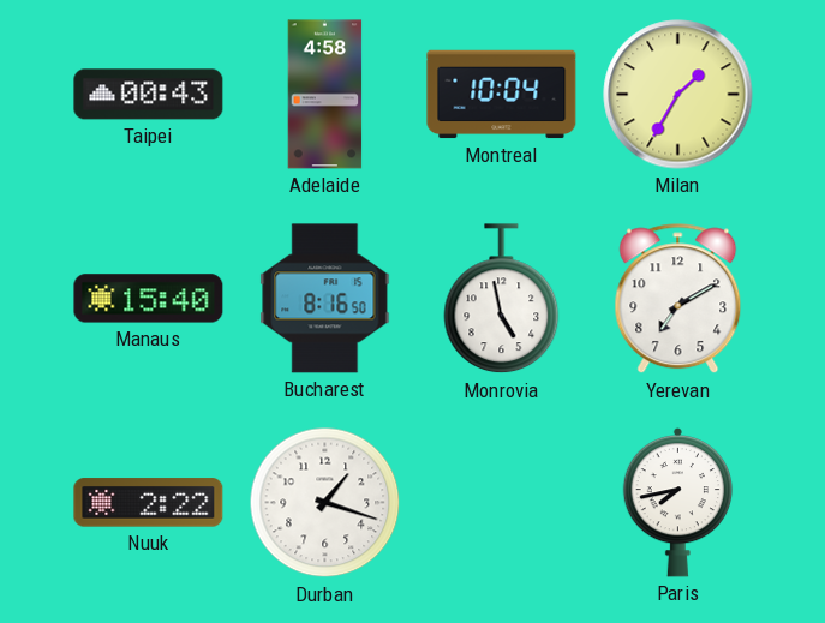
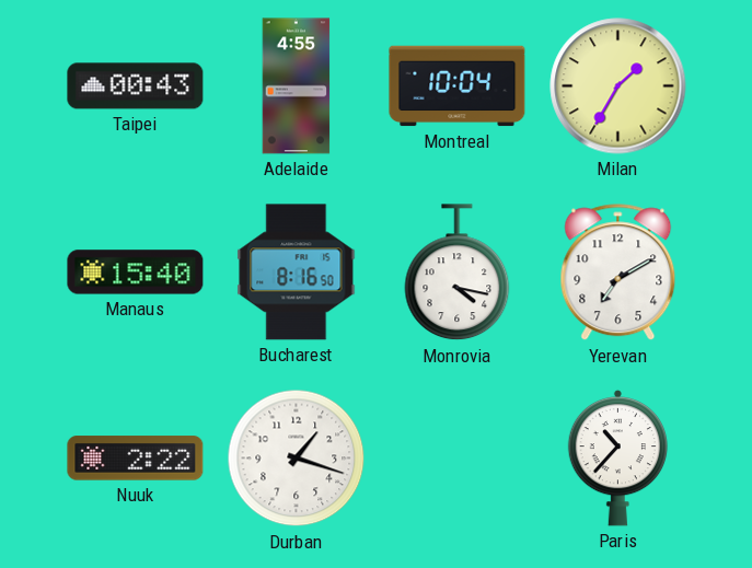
Adelaide: 4:58 -> 4:55 (297, 86)
Monrovia: 4:58 -> 4:17 (458, 273)
Paris: 7:43 -> 10:37 (618, 457)
